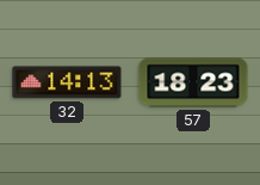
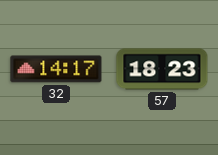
32: 14:13 -> 14:17 (56, 69)
